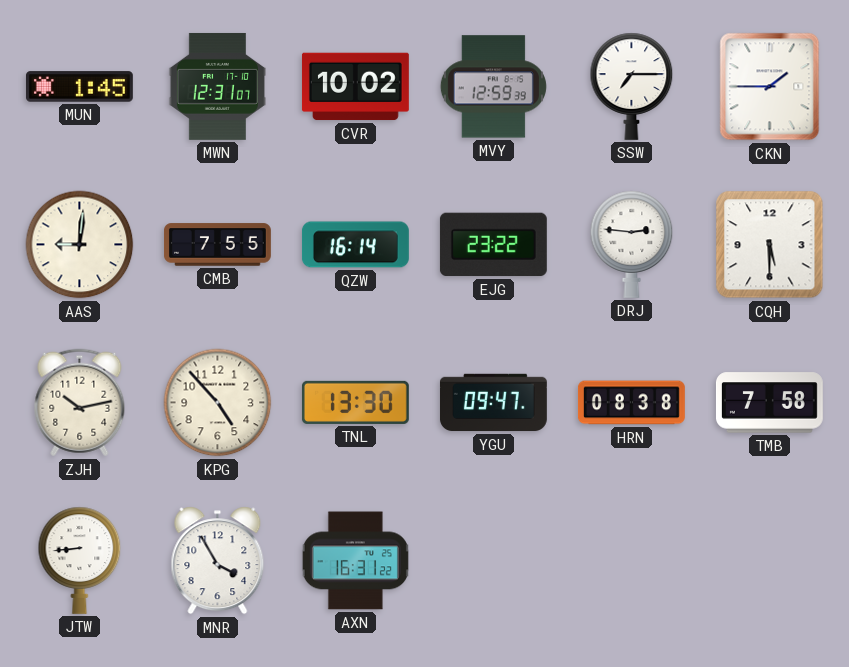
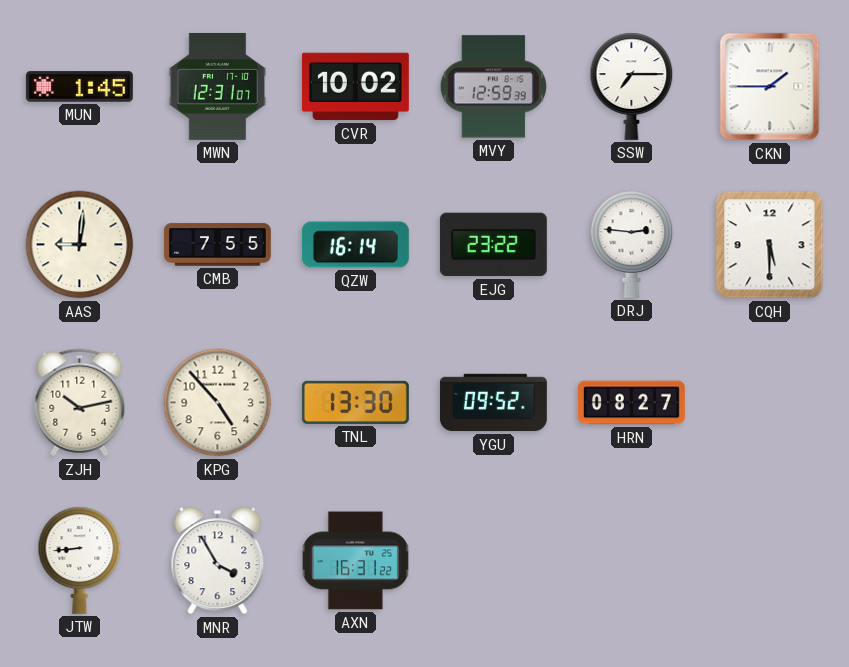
YGU: 09:47 -> 09:52 (493, 403)
HRN: 08:38 -> 08:27 (631, 403)
TMB: 7:58 -> none (769, 403)
